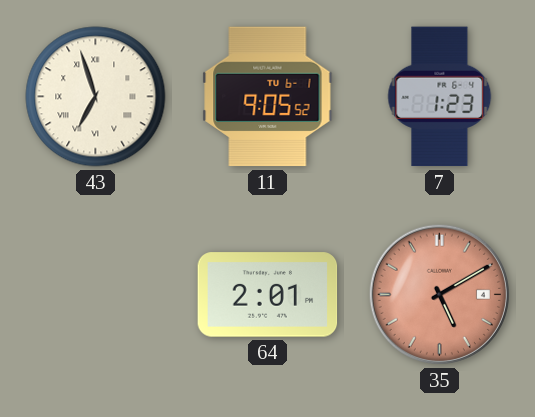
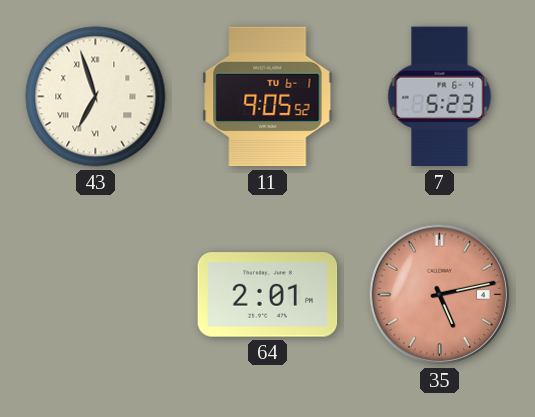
7: 1:23 -> 5:23 (440, 97)
35: 5:10 -> 5:13 (439, 294)
